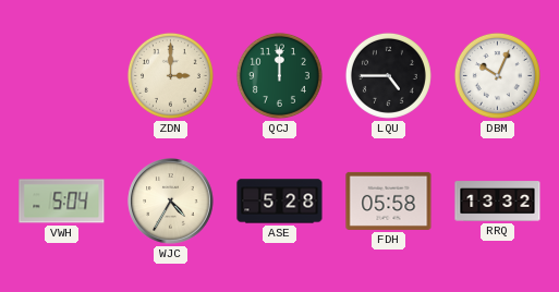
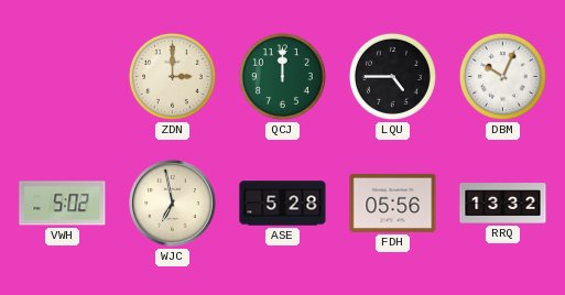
VWH: 5:04 -> 5:02 (63, 204)
WJC: 4:35 -> 6:58 (173, 204)
FDH: 05:58 -> 05:56 (393, 203)
